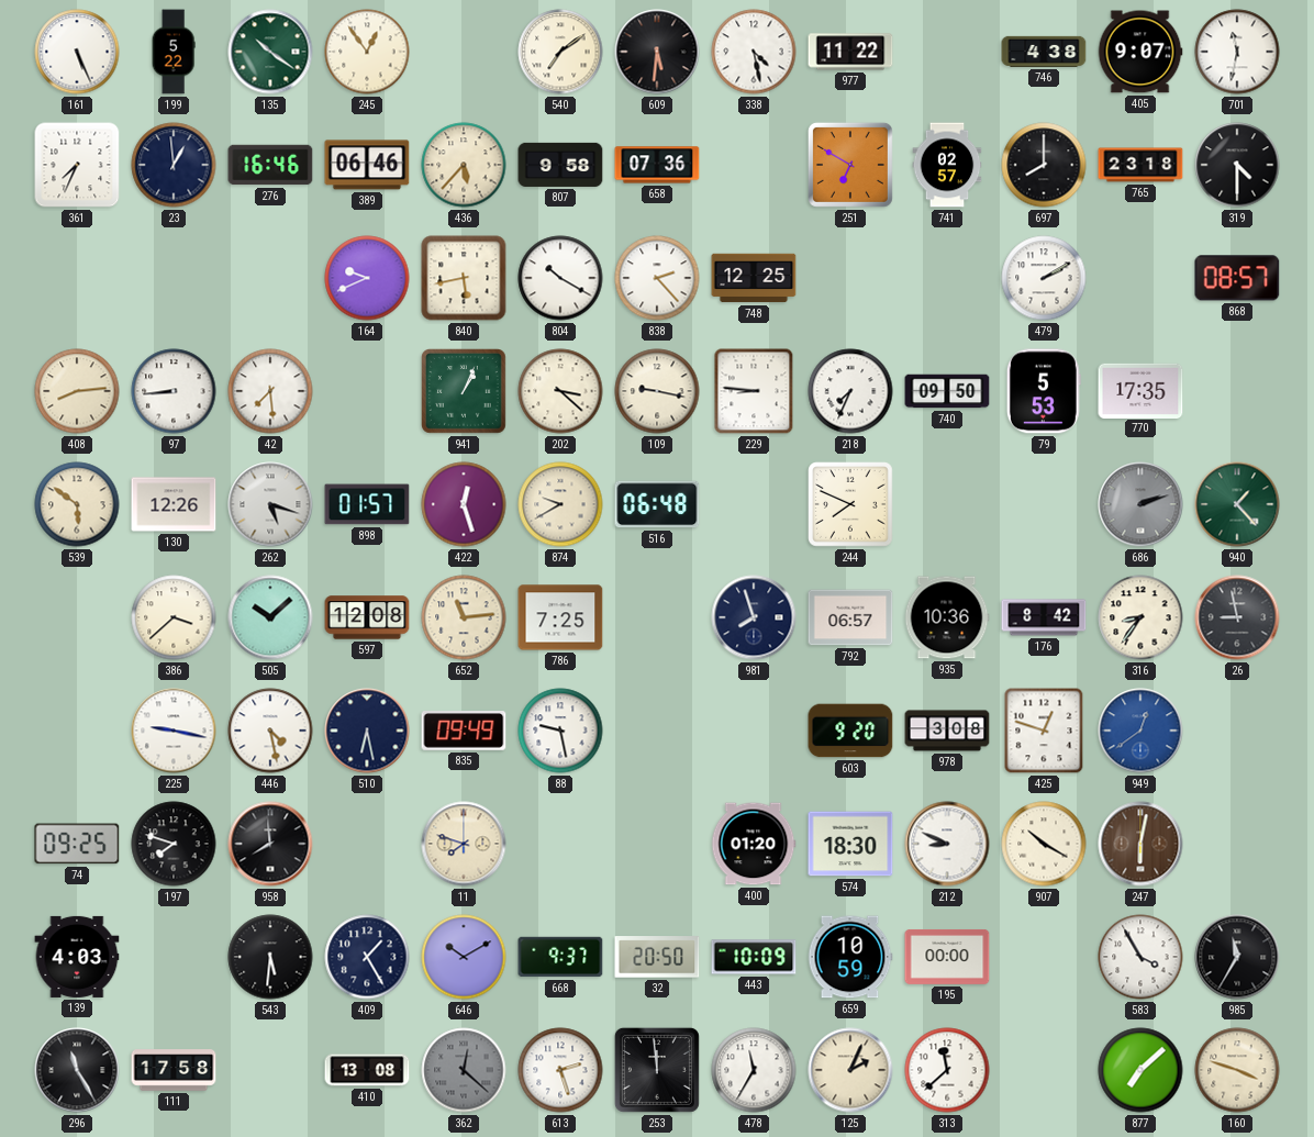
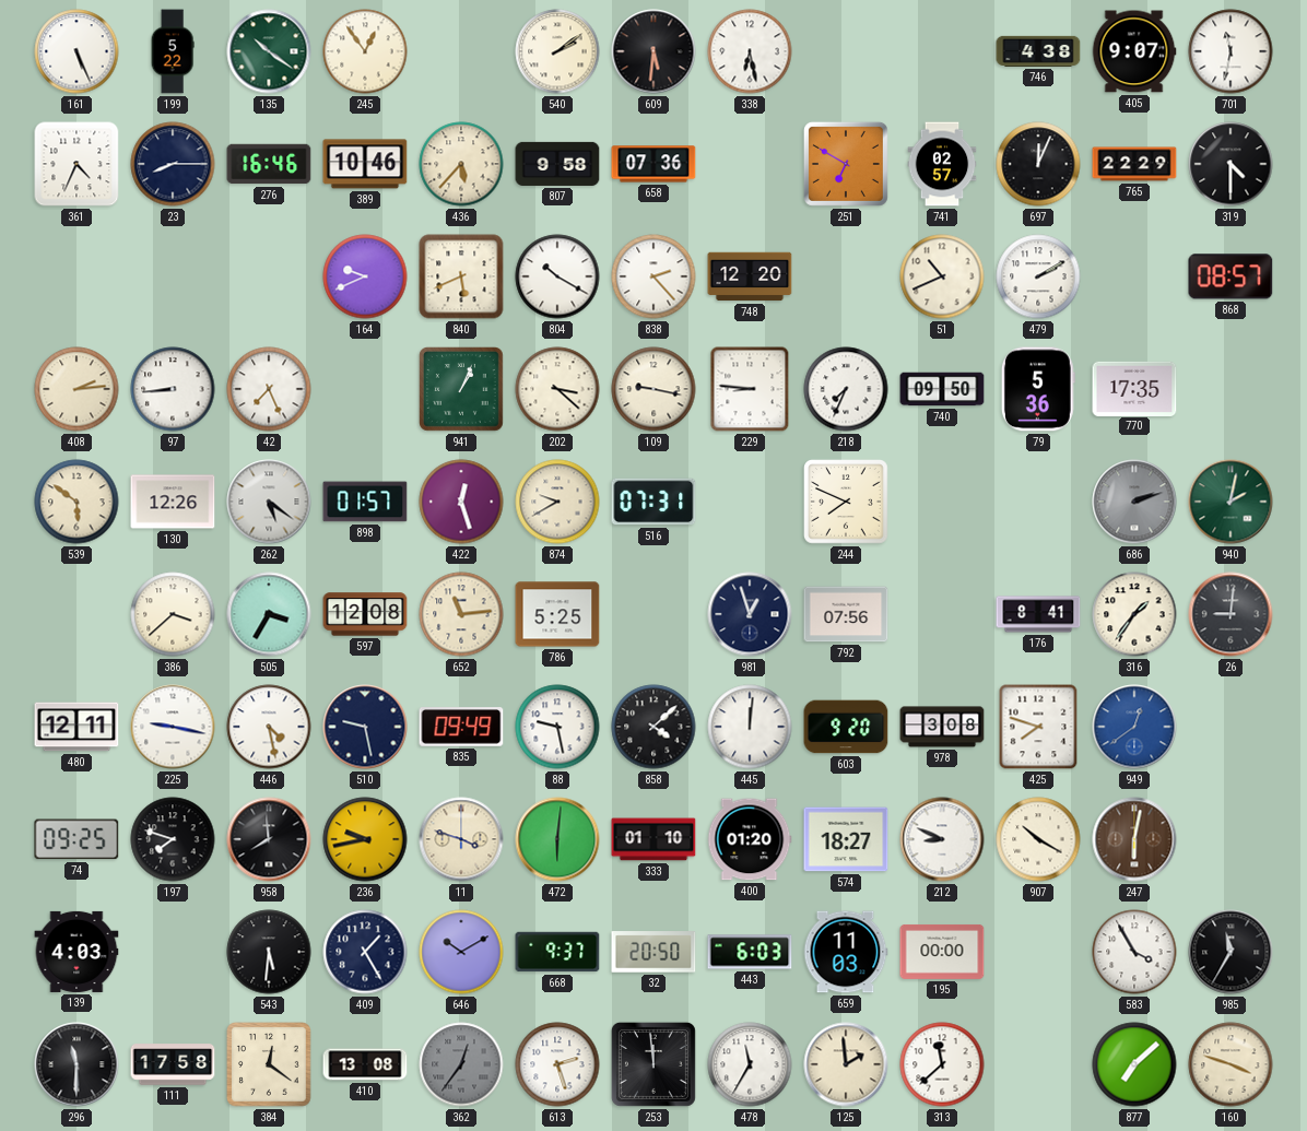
540: 7:09 -> 2:09 (557, 51)
338: 4:28 -> 6:28 (750, 51)
977: 11:22 -> none (850, 52)
361: 7:34 -> 4:34 (76, 164)
23: 12:59 -> 8:15 (173, 164)
389: 06:46 -> 10:46 (365, 164)
697: 8:00 -> 12:04 (1038, 164)
765: 23:18 -> 22:29 (1134, 164)
840: 5:43 -> 5:41 (461, 276)
748: 12:25 -> 12:20 (750, 276)
51: none -> 10:41 (942, 276)
408: 8:14 -> 2:14 (76, 389)
42: 7:29 -> 7:26 (269, 389)
79: 5:53 -> 5:36 (1038, 389)
262: 5:18 -> 5:21 (269, 502)
516: 06:48 -> 07:31 (654, 502)
940: 1:23 -> 2:02 (1231, 502)
505: 10:08 -> 3:35 (269, 614)
786: 7:25 -> 5:25 (557, 614)
981: 7:57 -> 12:57 (750, 614)
792: 06:57 -> 07:56 (846, 614)
935: 10:36 -> none (947, 617)
176: 8:42 -> 8:41 (1038, 614)
316: 8:36 -> 1:36 (1134, 614)
26: 8:58 -> 9:01 (1231, 614)
480: none -> 12:11 (76, 727)
510: 6:28 -> 9:28 (365, 727)
858: none -> 4:08 (654, 727)
445: none -> 12:01 (750, 727)
425: 12:48 -> 7:48 (1038, 727)
236: none -> 9:43 (365, 839)
11: 7:48 -> 3:48 (461, 839)
472: none -> 6:01 (557, 839)
333: none -> 01:10 (654, 839)
574: 18:30 -> 18:27 (846, 839)
443: 10:09 -> 6:03 (750, 952)
659: 10:59 -> 11:03 (846, 952)
296: 11:25 -> 11:30 (76, 1064)
384: none -> 12:21 (270, 1065)
362: 12:22 -> 12:36 (461, 1064)
125: 2:04 -> 1:59 (846, 1064)
